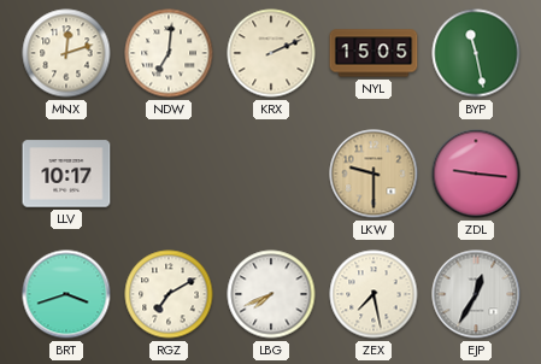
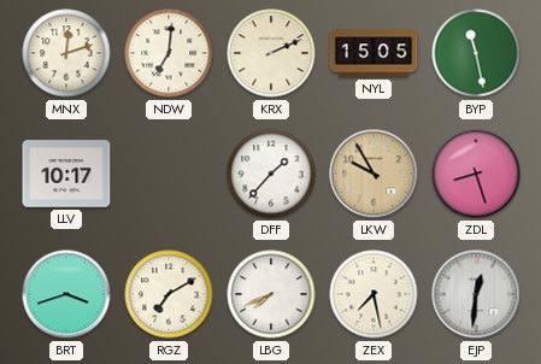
DFF: none -> 1:37 (271, 174)
LKW: 9:30 -> 9:55 (374, 174)
ZDL: 9:16 -> 8:27 (476, 174)
EJP: 12:35 -> 12:31 (476, 294)
